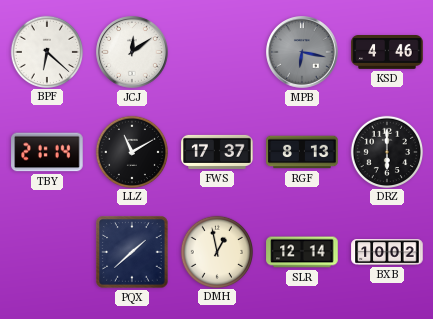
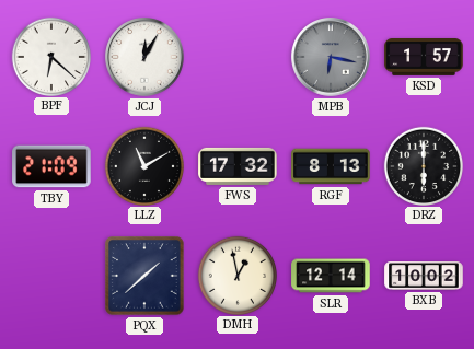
JCJ: 12:09 -> 12:05 (144, 57)
KSD: 4:46 -> 1:57 (424, 58)
TBY: 21:14 -> 21:09 (51, 166)
FWS: 17:37 -> 17:32 (238, 166)
